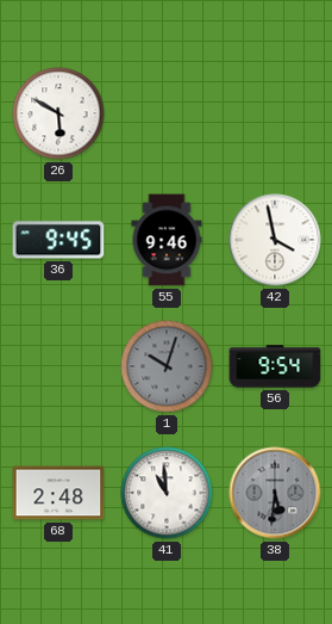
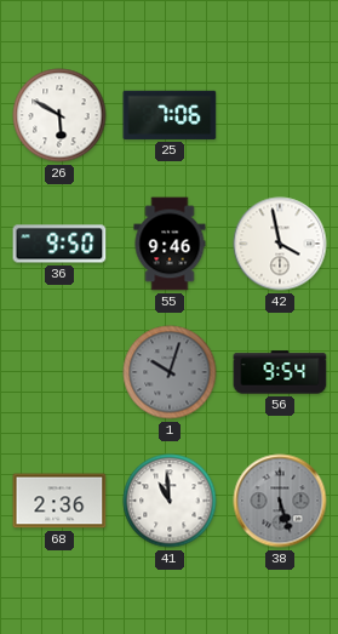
25: none -> 7:06 (170, 115)
36: 9:45 -> 9:50 (59, 244)
68: 2:48 -> 2:36 (59, 501)
38: 5:31 -> 5:27 (280, 501)
